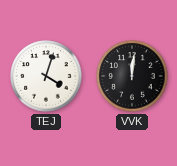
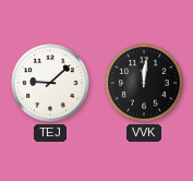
TEJ: 4:03 -> 9:08 (50, 83)
